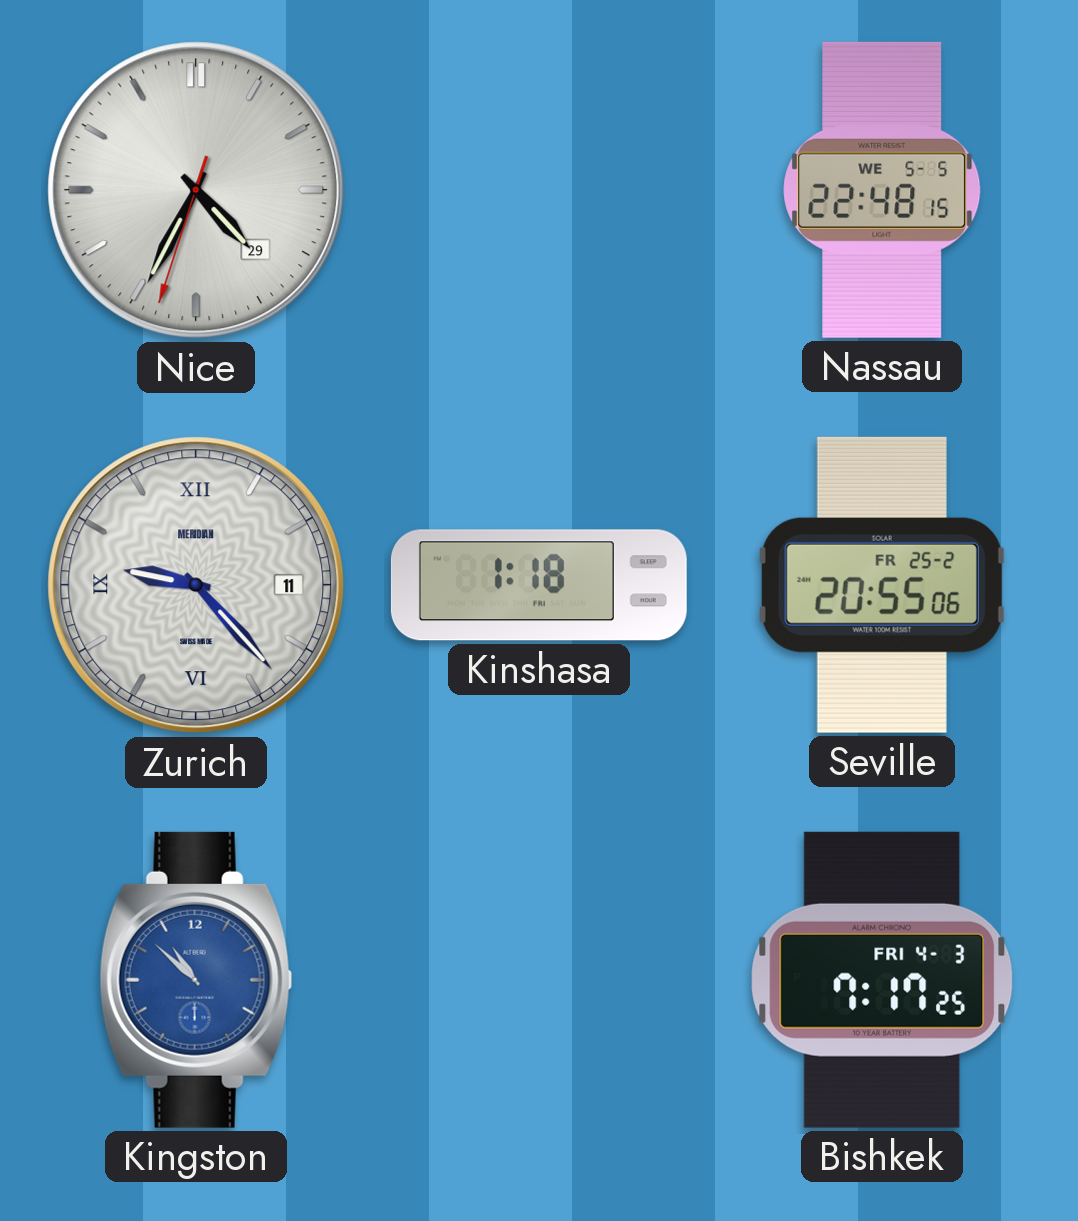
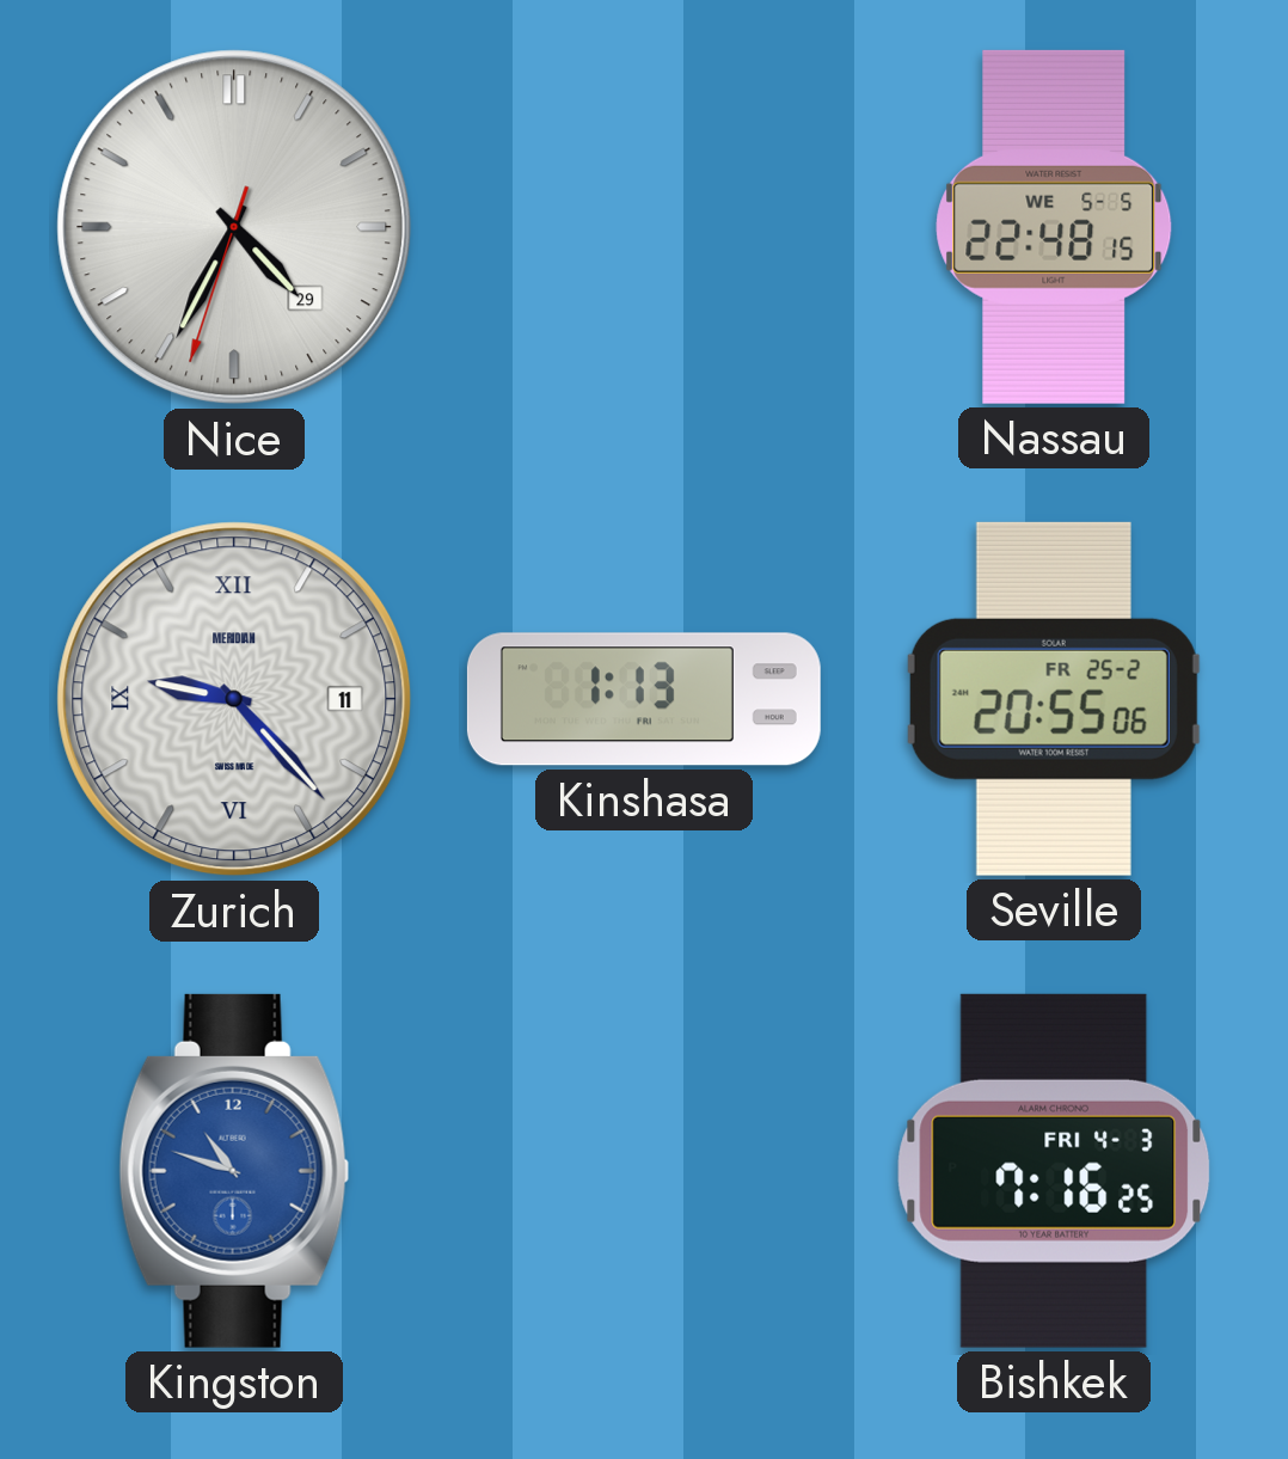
Kinshasa: 1:18 -> 1:13 (644, 699)
Kingston: 10:52 -> 10:48 (234, 1171)
Bishkek: 7:17 -> 7:16 (1054, 1171)
